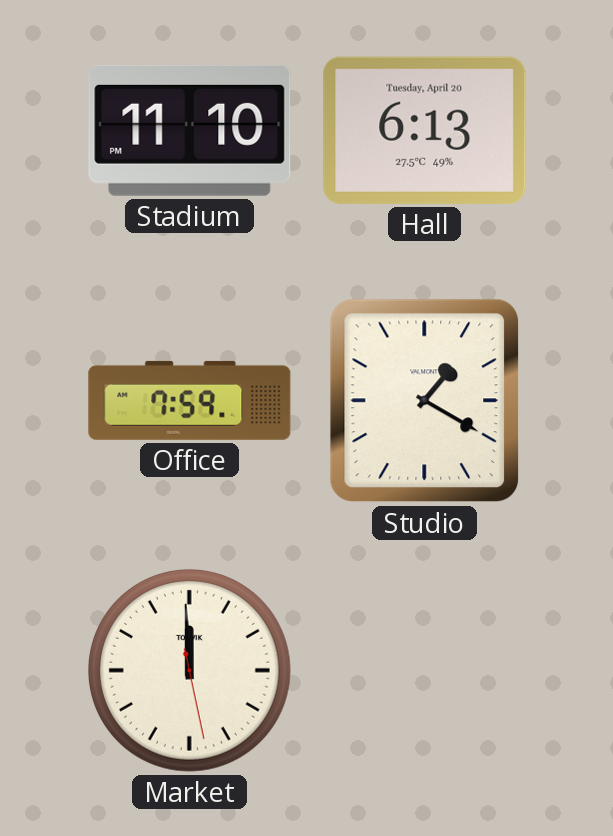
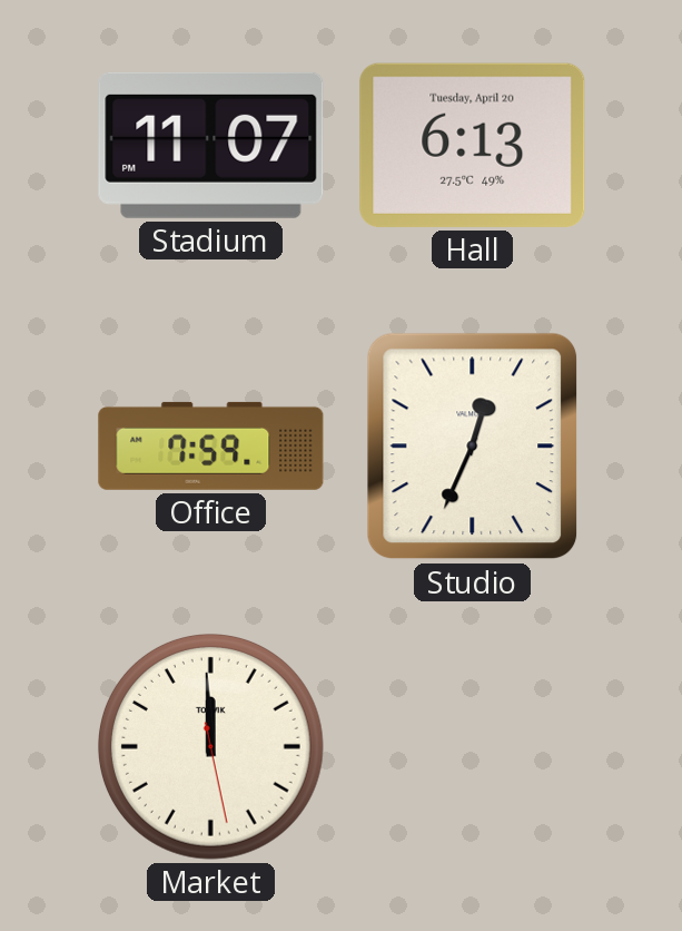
Stadium: 11:10 -> 11:07 (211, 145)
Studio: 1:20 -> 12:34 (473, 447)
